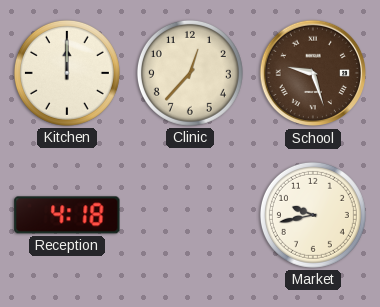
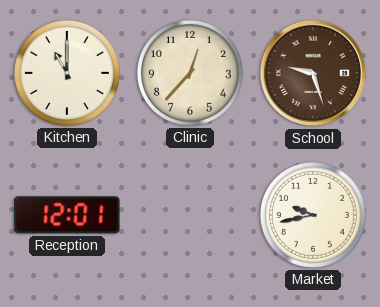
Kitchen: 12:00 -> 11:00 (67, 73)
Reception: 4:18 -> 12:01 (67, 215)
